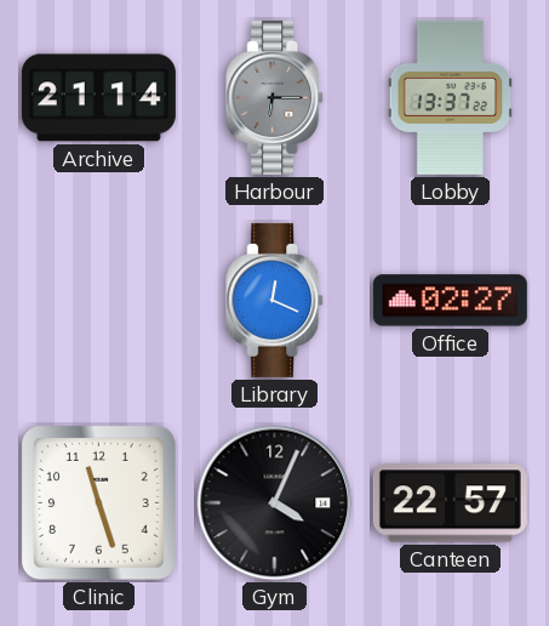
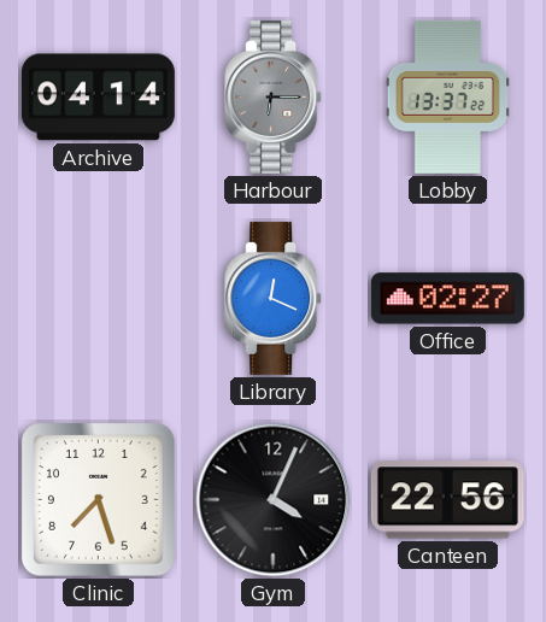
Archive: 21:14 -> 04:14 (98, 98)
Clinic: 11:27 -> 7:27 (98, 499)
Canteen: 22:57 -> 22:56 (447, 500)
